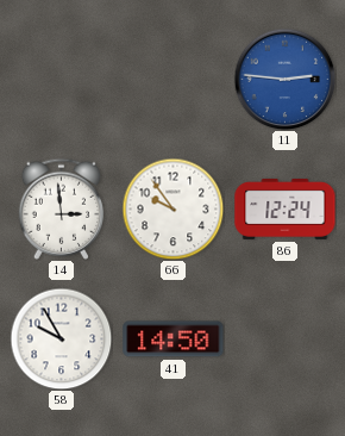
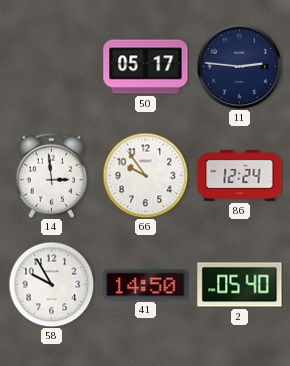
50: none -> 05:17 (146, 67)
11 dial: blue -> navy (239, 66)
2: none -> 05:40 (240, 285)
